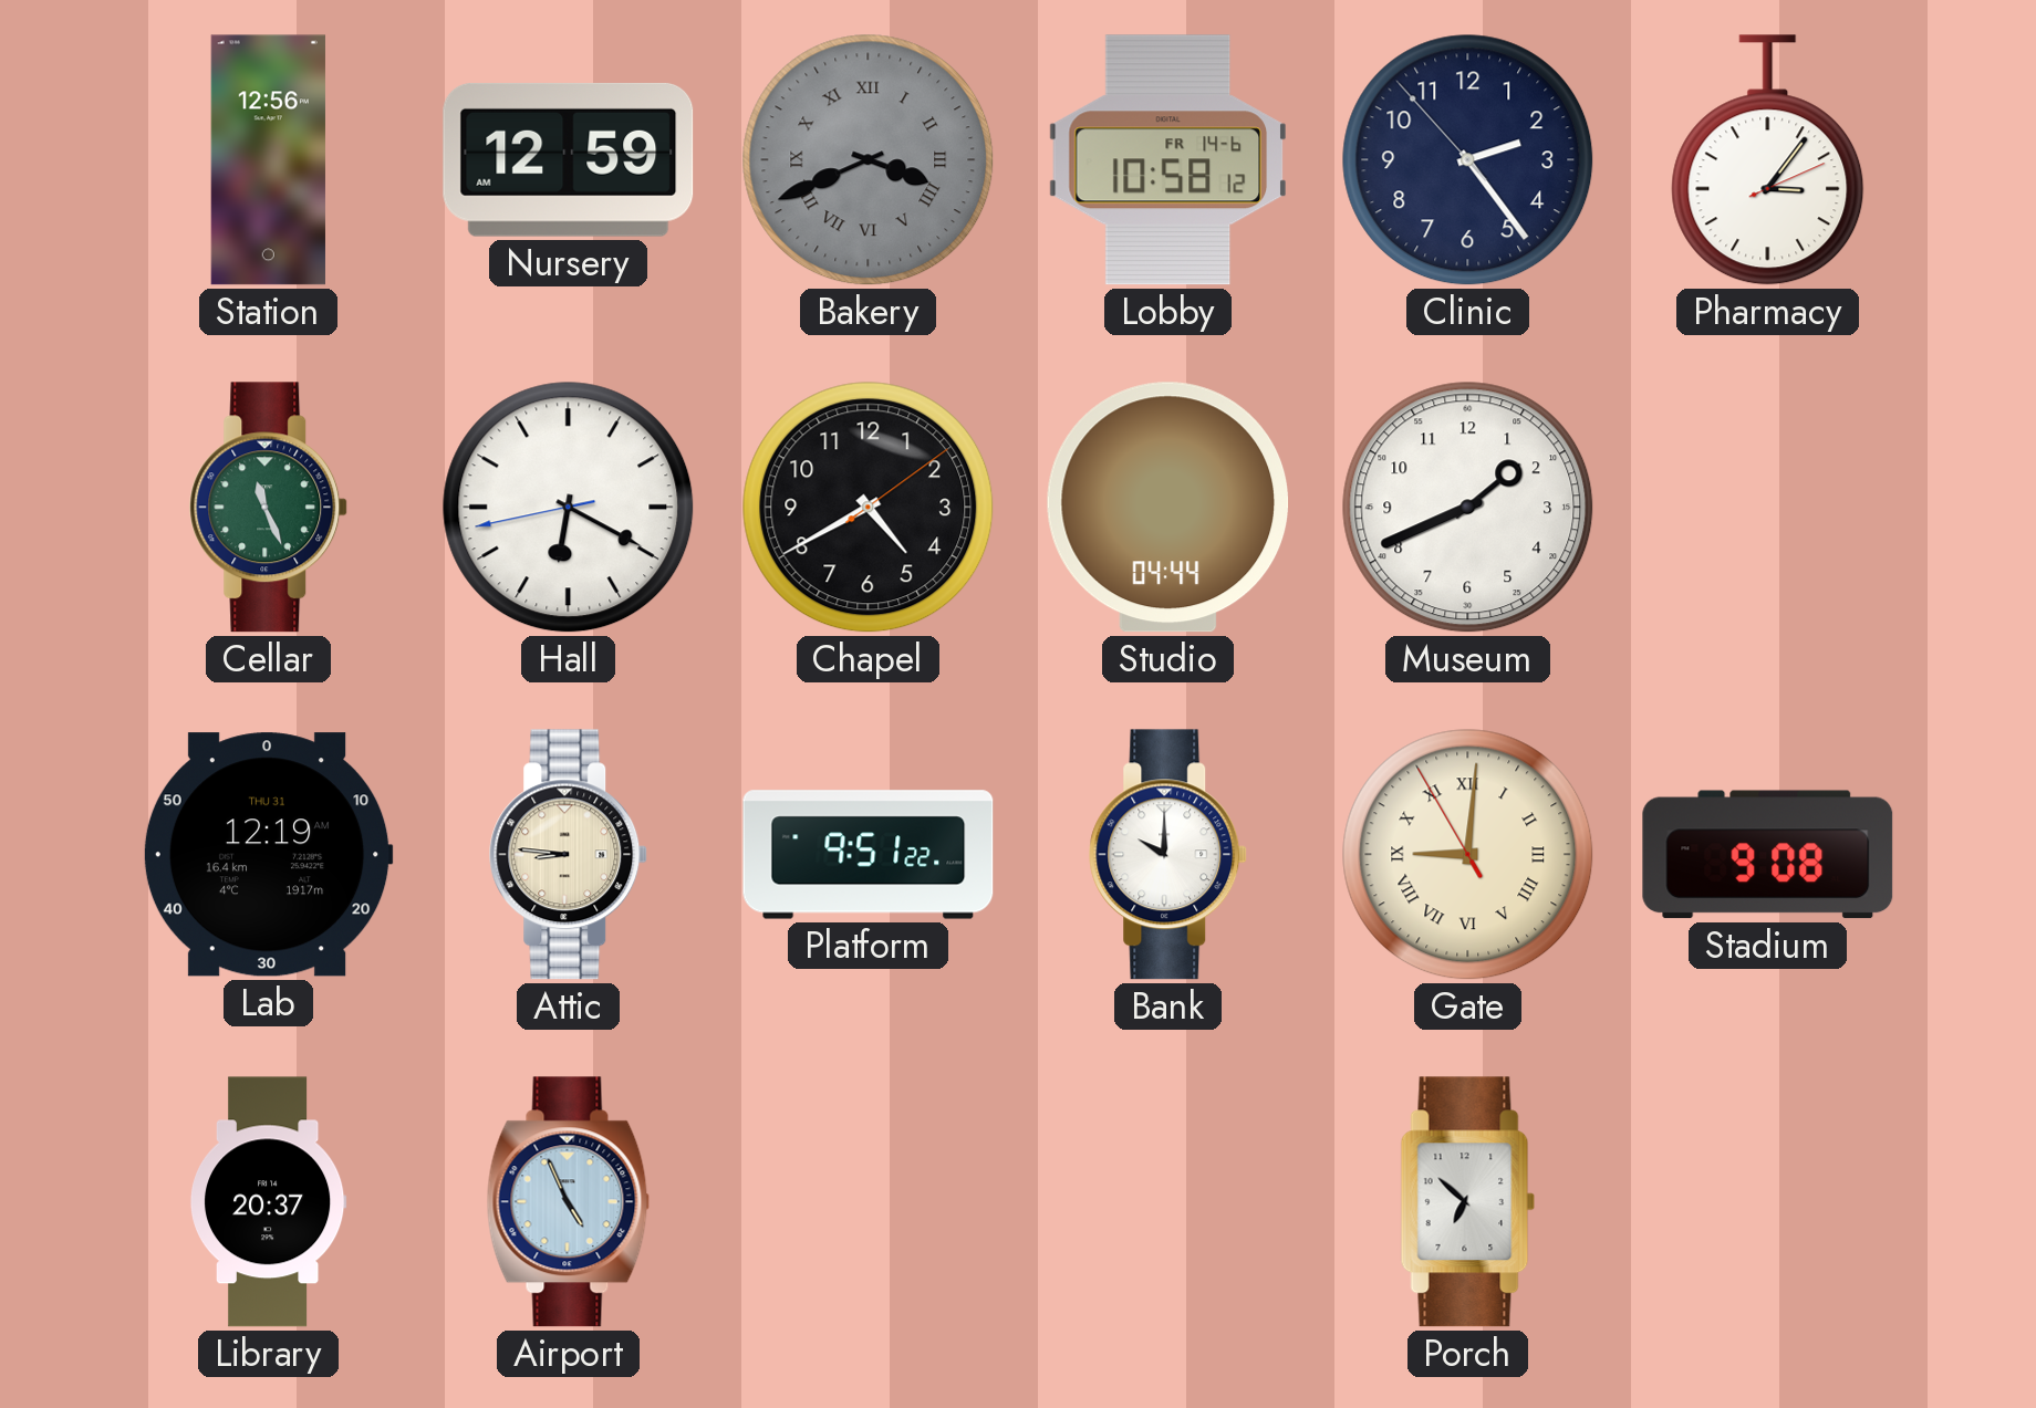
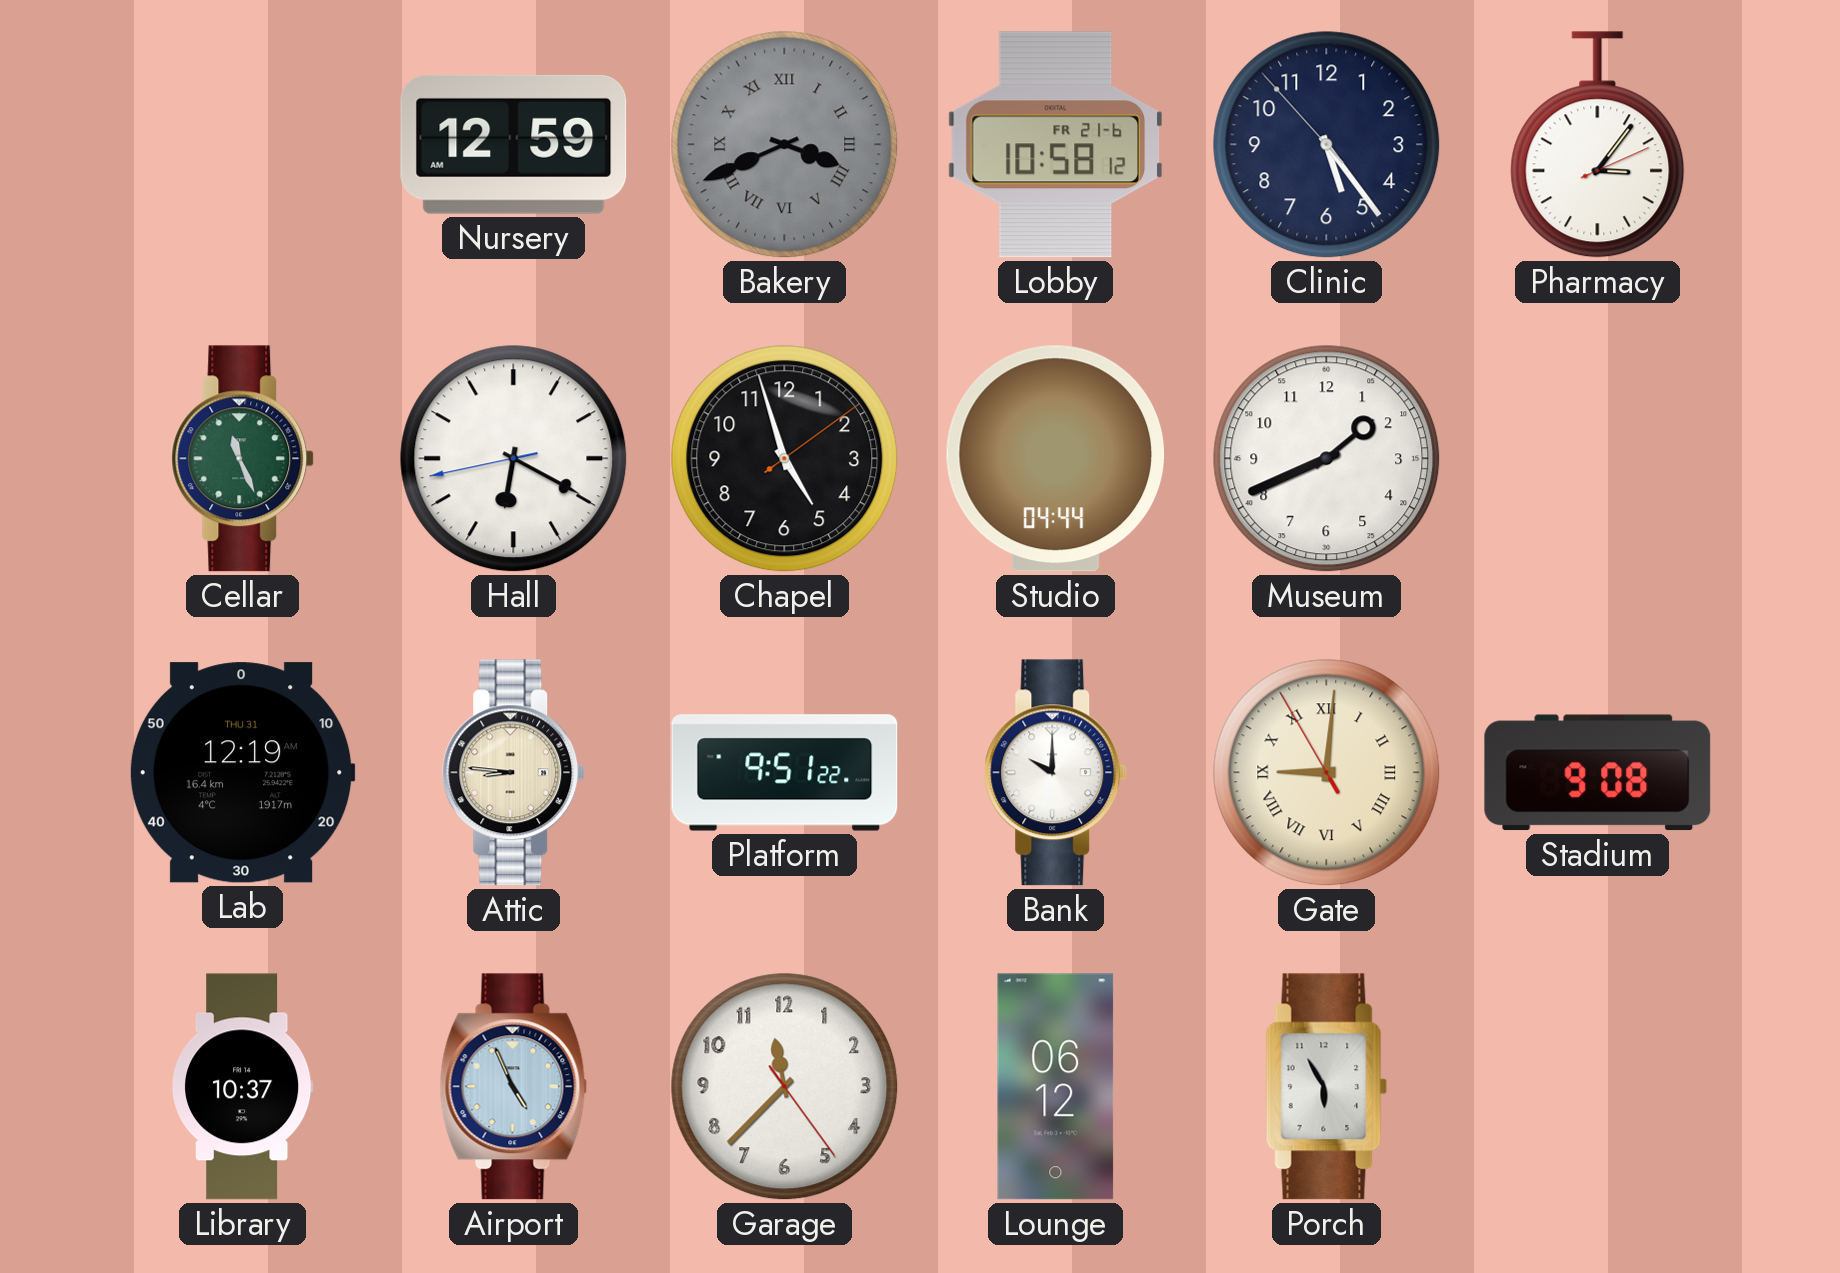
Station: 12:56 -> none (268, 160)
Lobby date: FR 14-6 -> FR 21-6 (1055, 145)
Clinic: 2:23 -> 5:23 (1327, 145)
Chapel: 4:40 -> 4:57 (785, 459)
Library: 20:37 -> 10:37 (242, 1087)
Garage: none -> 11:37 (785, 1087)
Lounge: none -> 06:12 (1056, 1087)
Porch: 6:52 -> 5:55 (1327, 1087)
